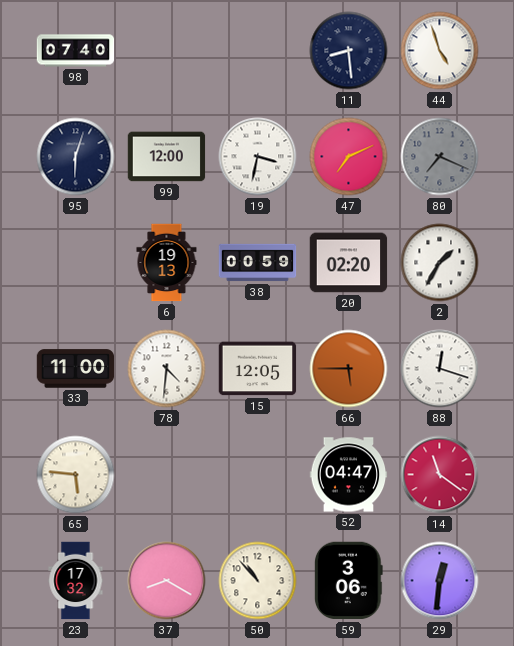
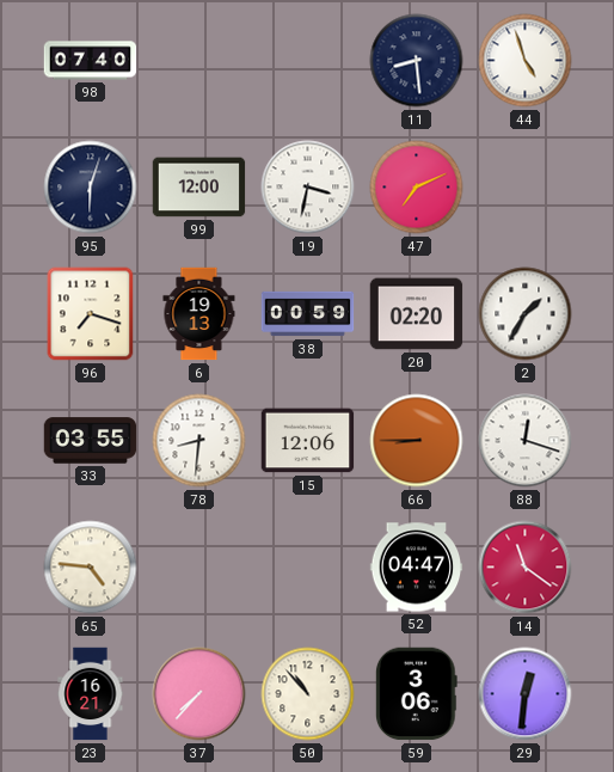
80: 7:19 -> none (440, 157)
96: none -> 7:18 (91, 314)
33: 11:00 -> 03:55 (91, 441)
78: 4:31 -> 8:31 (199, 441)
15: 12:05 -> 12:06 (308, 441)
66: 5:45 -> 8:45 (417, 441)
65: 5:46 -> 4:46 (91, 568)
23: 17:32 -> 16:21 (91, 694)
37: 8:20 -> 7:37 (199, 694)
